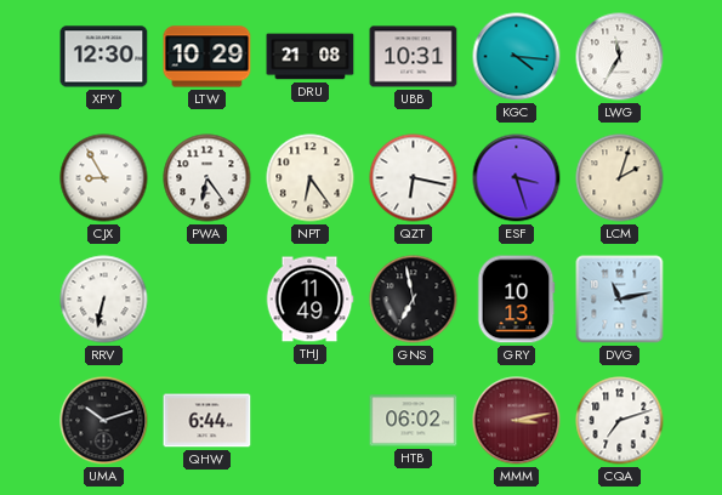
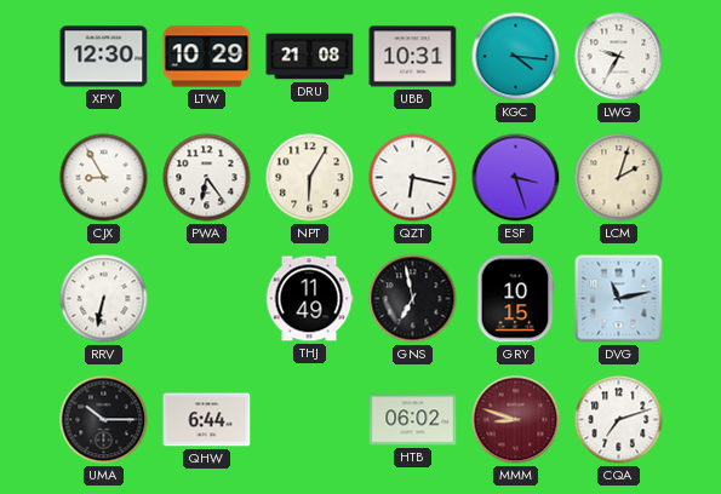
LWG: 11:35 -> 9:35 (619, 57)
NPT: 6:24 -> 6:05 (310, 178)
GRY: 10:13 -> 10:15 (515, 299)
UMA: 10:12 -> 10:15 (104, 420)
MMM: 3:13 -> 8:48 (516, 420)
